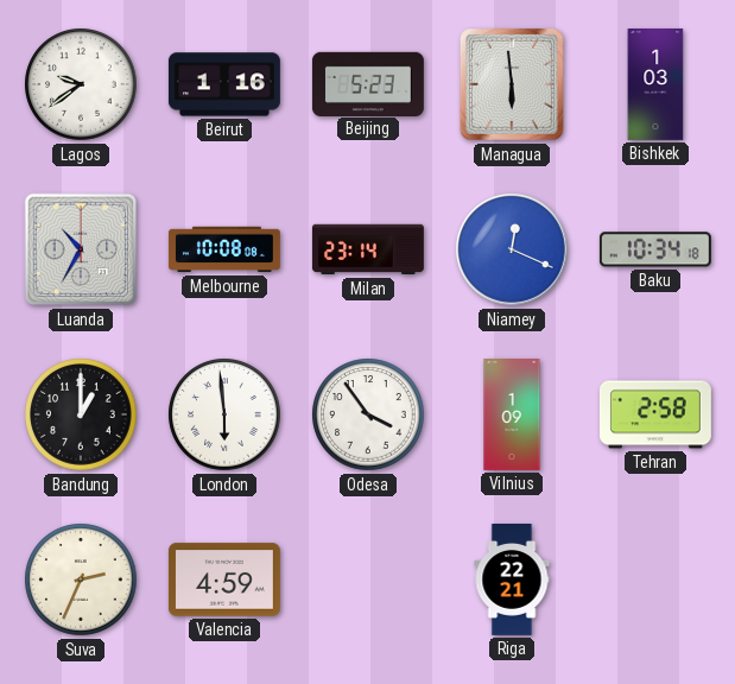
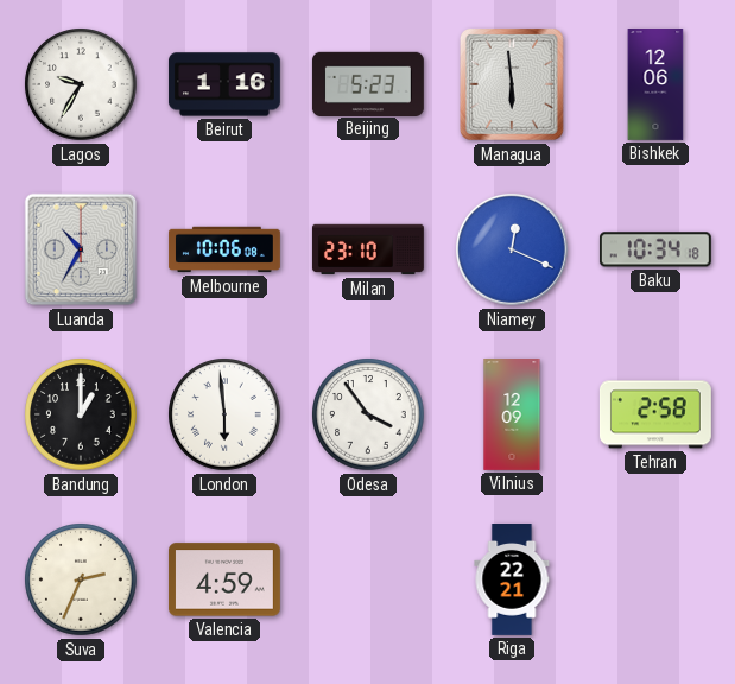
Lagos: 9:39 -> 9:35 (81, 84)
Bishkek: 1:03 -> 12:06 (655, 85)
Melbourne: 10:08 -> 10:06 (224, 249)
Milan: 23:14 -> 23:10 (368, 249)
Vilnius: 1:09 -> 12:09 (512, 416)
